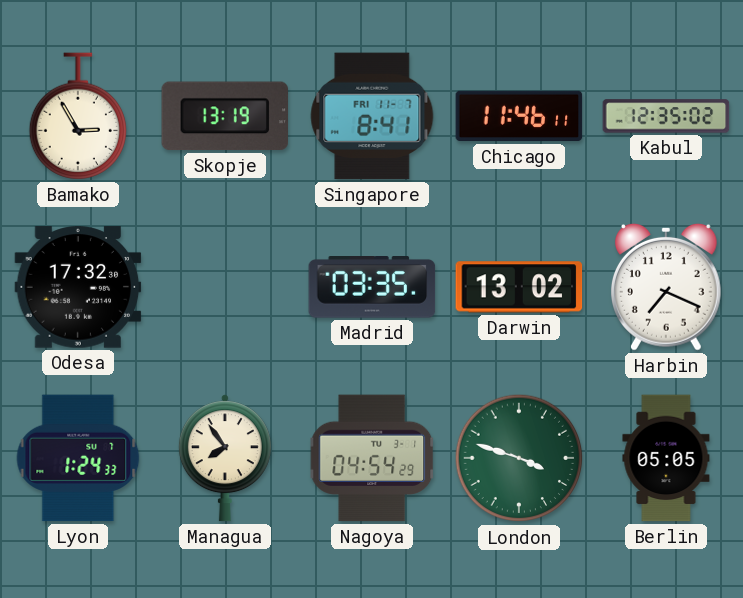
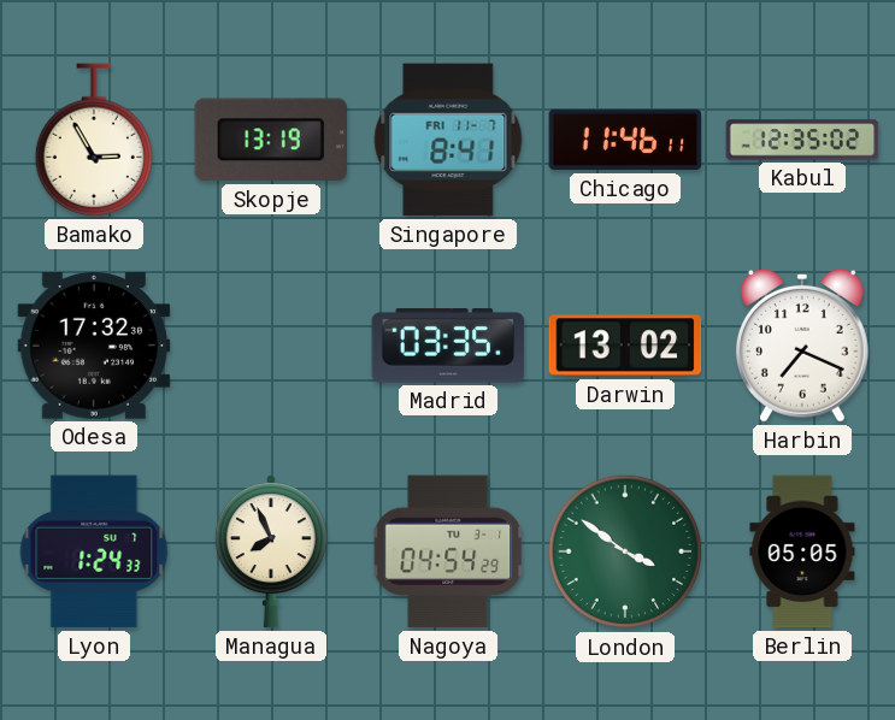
Managua: 7:54 -> 7:56 (271, 551)
London: 3:48 -> 3:51 (625, 551)
